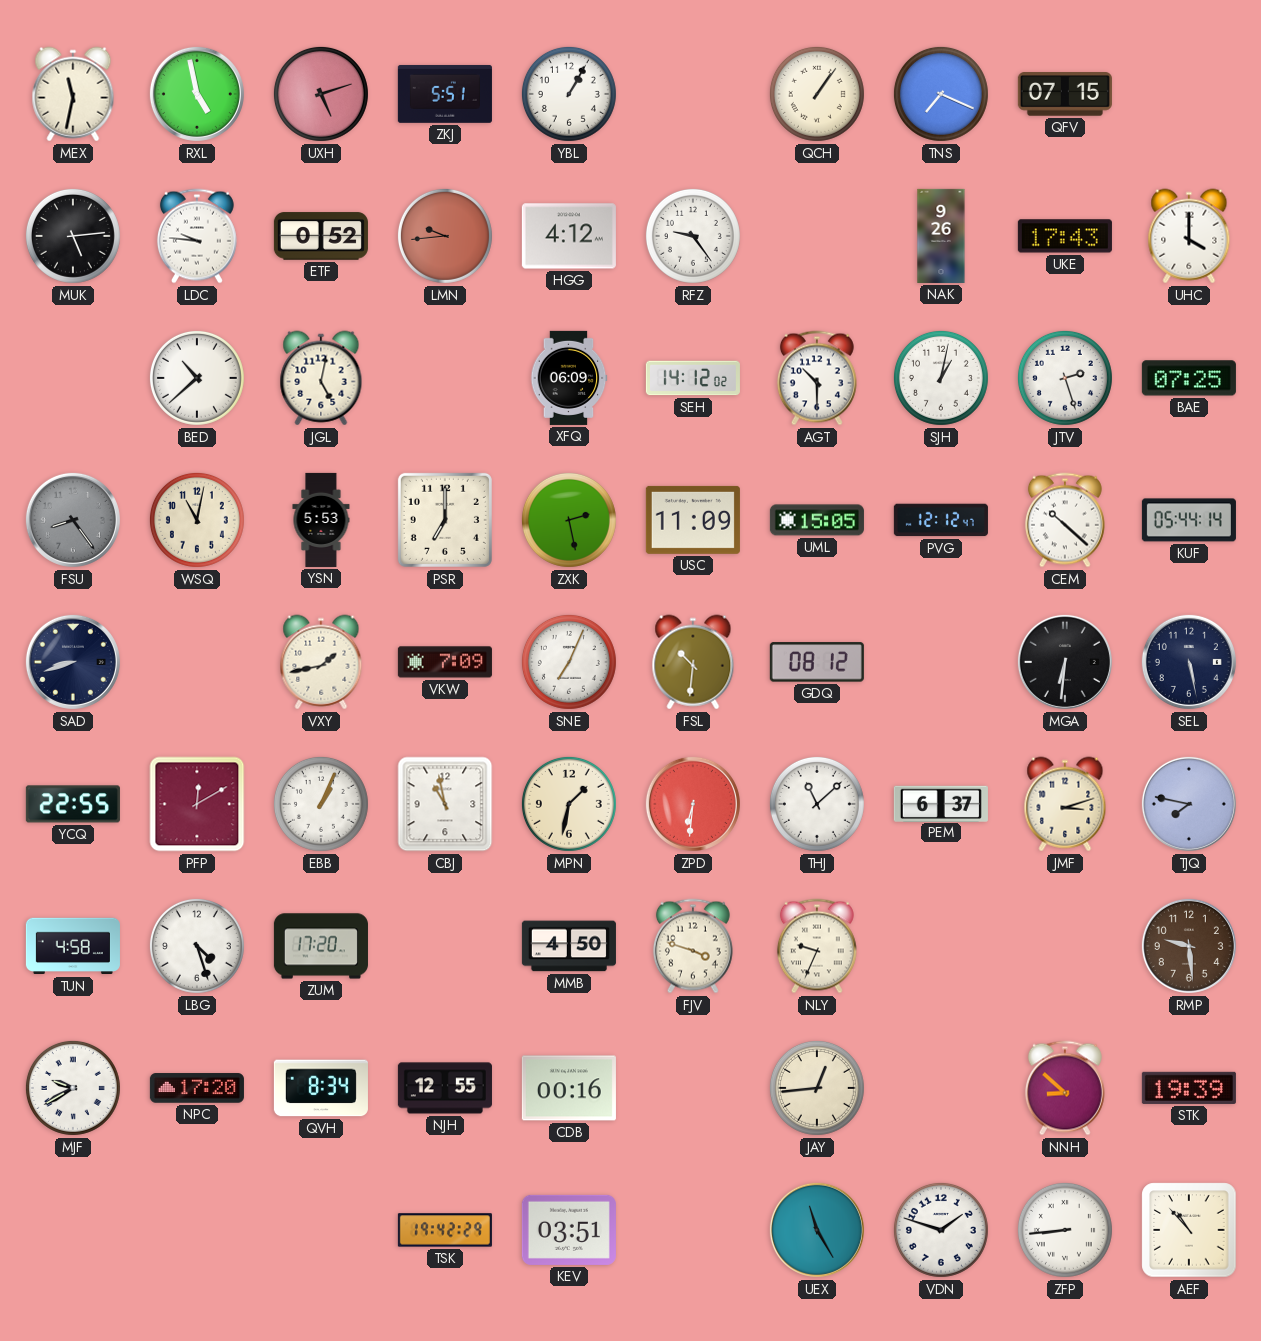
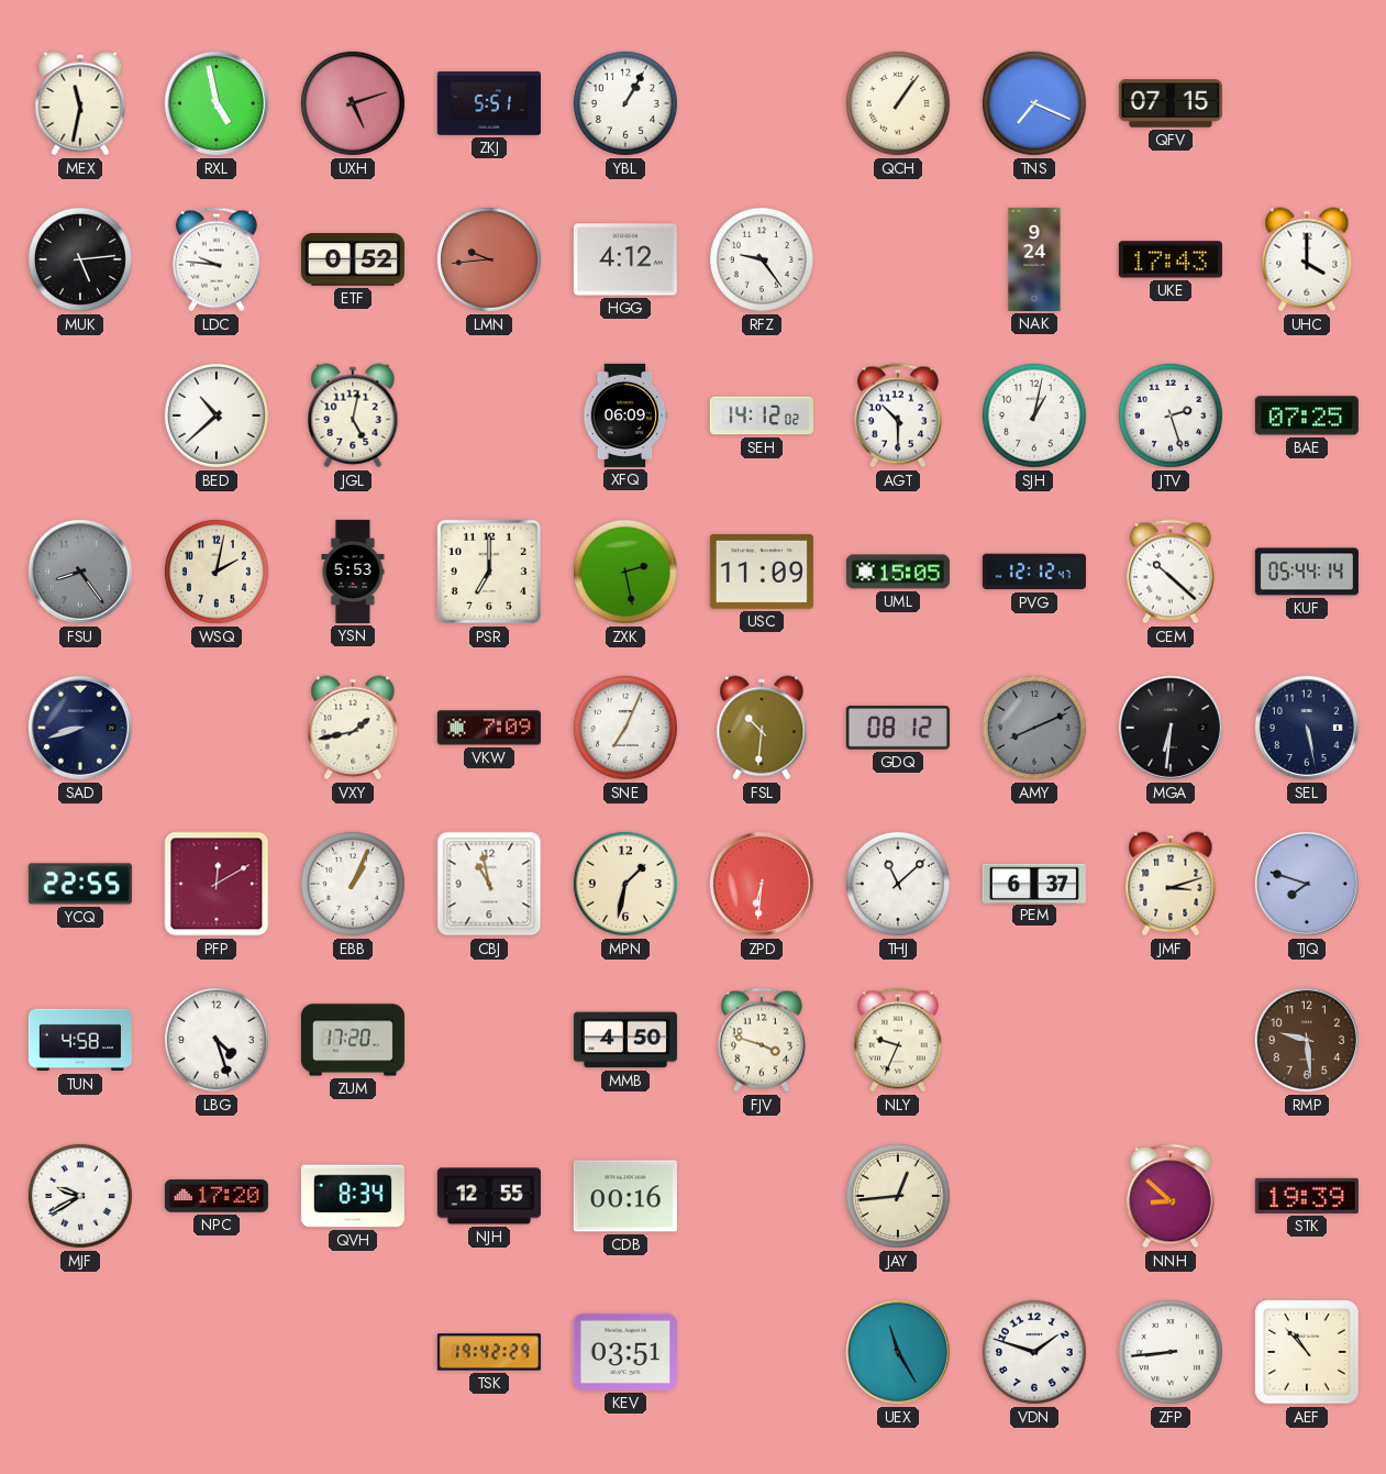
NAK: 9:26 -> 9:24 (1034, 259)
WSQ: 11:02 -> 2:02 (217, 572)
AMY: none -> 8:11 (1034, 728)
TJQ: 7:47 -> 7:48 (1307, 884)
